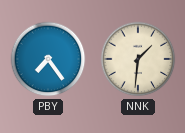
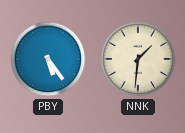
PBY: 7:24 -> 5:24 (48, 59)
